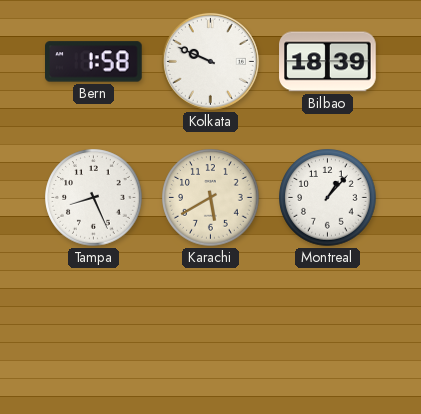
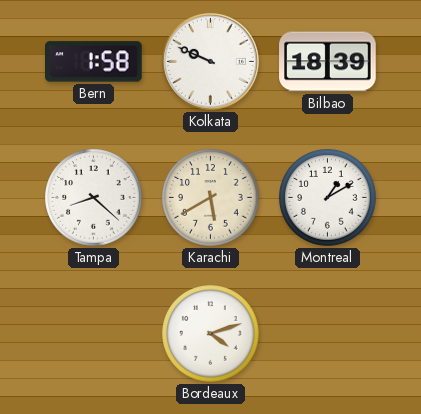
Tampa: 8:26 -> 8:22 (94, 198)
Montreal: 1:07 -> 1:10 (328, 198)
Bordeaux: none -> 4:12 (211, 334)
